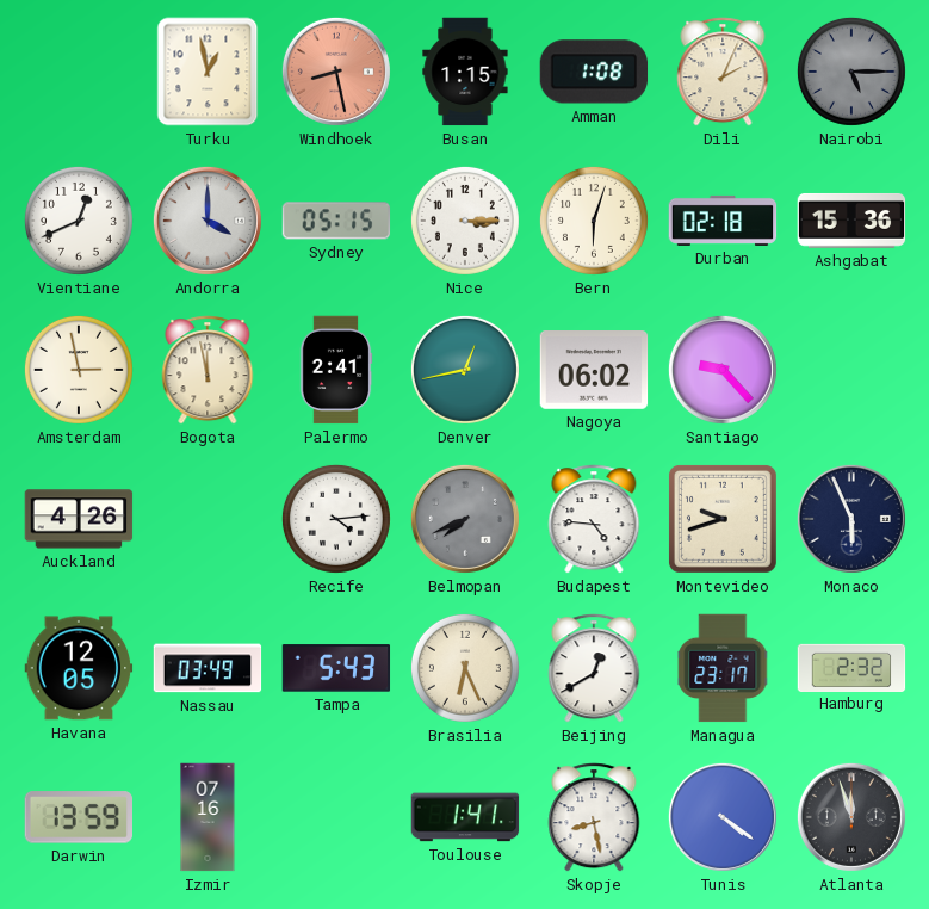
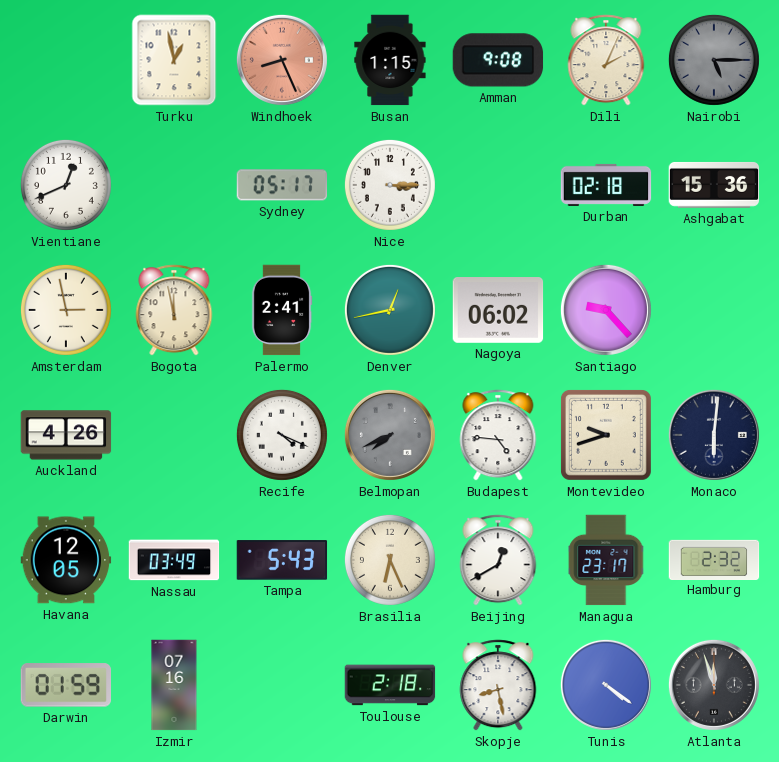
Windhoek: 8:28 -> 8:26 (282, 60)
Amman: 1:08 -> 9:08 (498, 60)
Andorra: 4:00 -> none (208, 221)
Sydney: 05:15 -> 05:17 (282, 185)
Bern: 6:03 -> none (594, 221)
Recife: 4:14 -> 4:19 (282, 435)
Monaco: 5:56 -> 6:01 (714, 435)
Darwin: 13:59 -> 01:59 (65, 685)
Toulouse: 1:41 -> 2:18 (390, 685)
